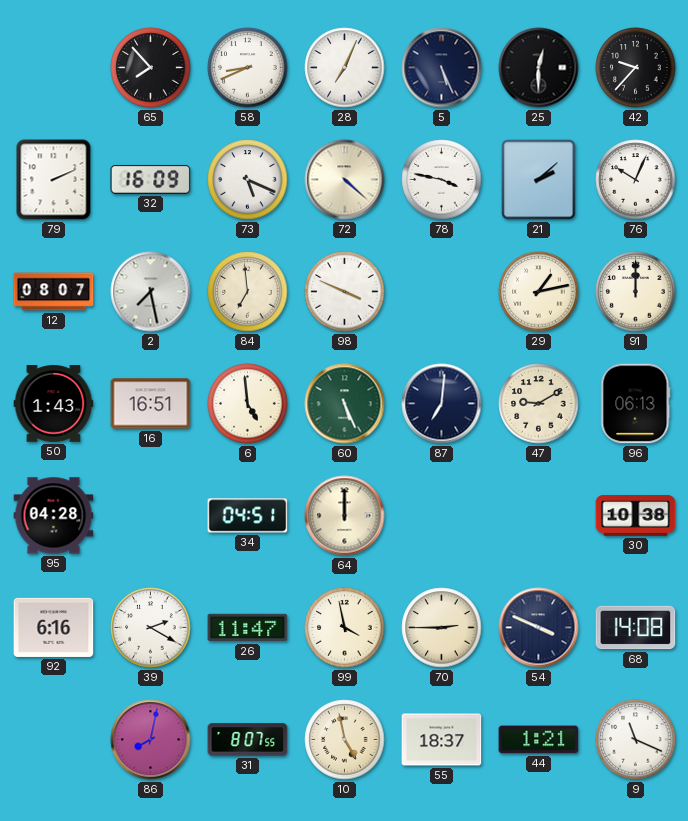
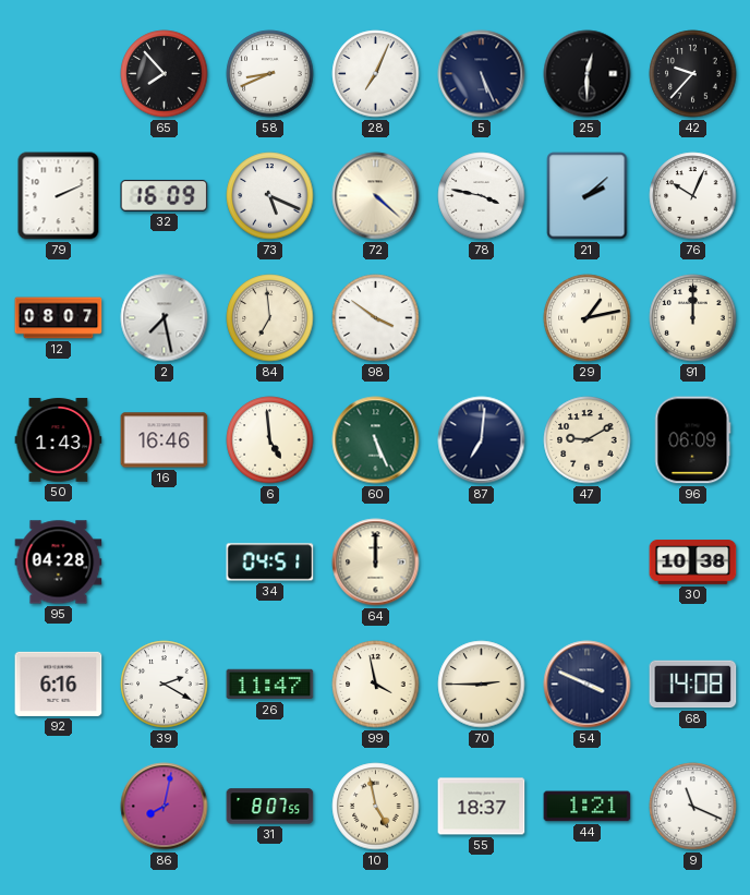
98: 3:49 -> 3:51 (376, 318)
16: 16:51 -> 16:46 (165, 440)
96: 06:13 -> 06:09 (693, 440)
